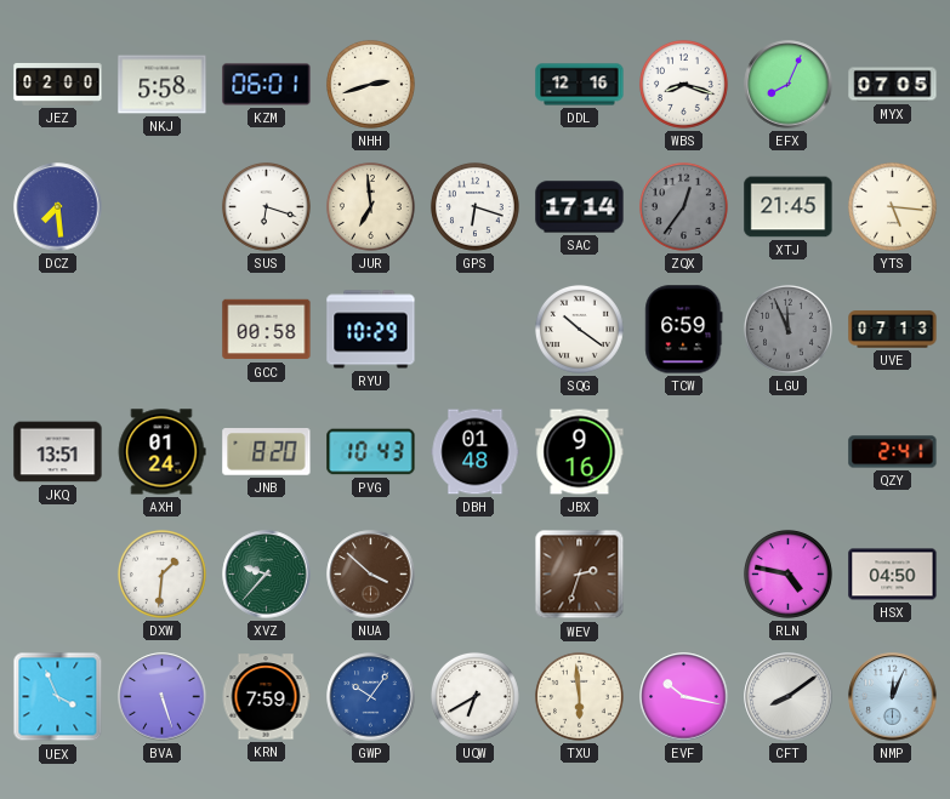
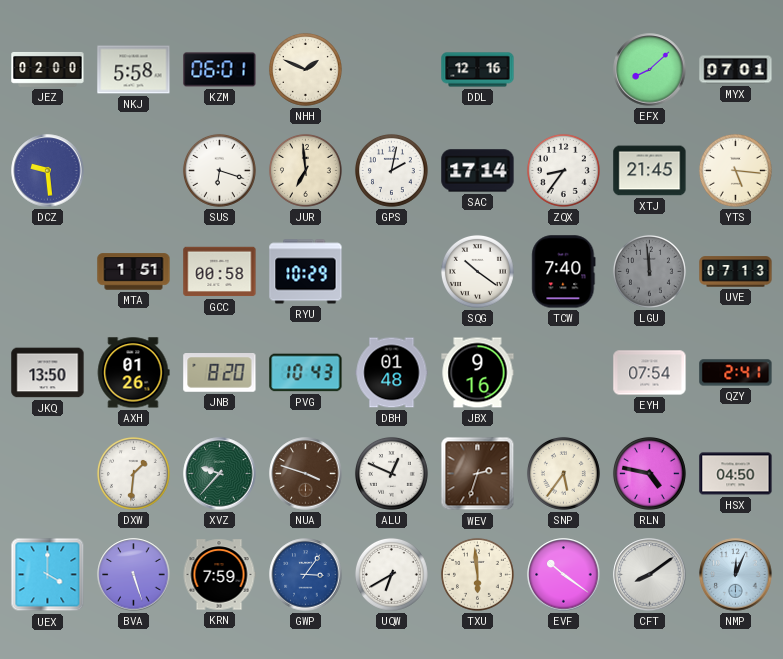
NHH: 2:42 -> 1:49 (305, 69)
WBS: 8:18 -> none (683, 84)
EFX: 8:04 -> 8:08 (650, 70)
MYX: 07:05 -> 07:01 (736, 70)
DCZ: 7:29 -> 9:29 (48, 171)
GPS: 6:18 -> 2:02 (391, 170)
ZQX: 12:36 -> 8:36 (563, 170)
ZQX dial: grey -> white (563, 170)
MTA: none -> 1:51 (134, 272)
TCW: 6:59 -> 7:40 (564, 272)
LGU: 11:56 -> 11:59 (649, 271)
JKQ: 13:51 -> 13:50 (48, 373)
AXH: 01:24 -> 01:26 (133, 373)
EYH: none -> 07:54 (650, 373)
NUA: 3:52 -> 3:48 (306, 474)
ALU: none -> 12:49 (391, 473)
SNP: none -> 5:36 (563, 473)
UEX: 3:56 -> 4:00 (48, 575)
GWP: 10:06 -> 3:06 (306, 575)
EVF: 10:17 -> 10:21 (564, 575)
